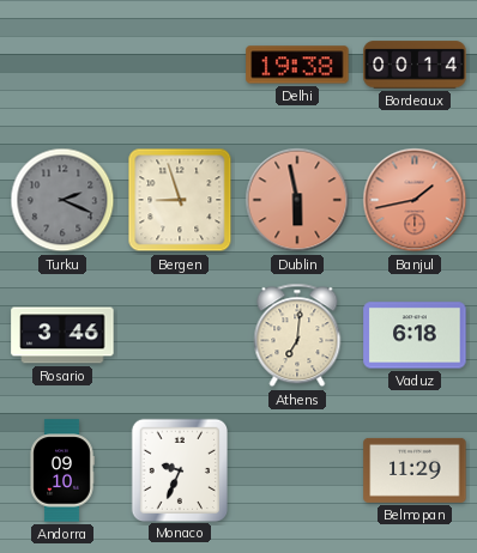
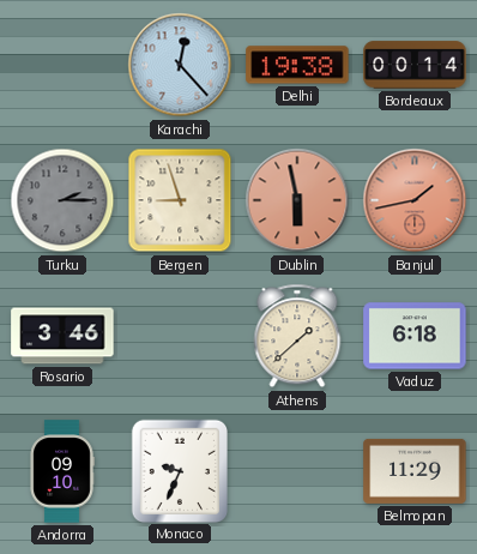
Karachi: none -> 12:23 (180, 65)
Turku: 2:19 -> 2:15 (62, 200)
Athens: 7:01 -> 1:38 (297, 336)
